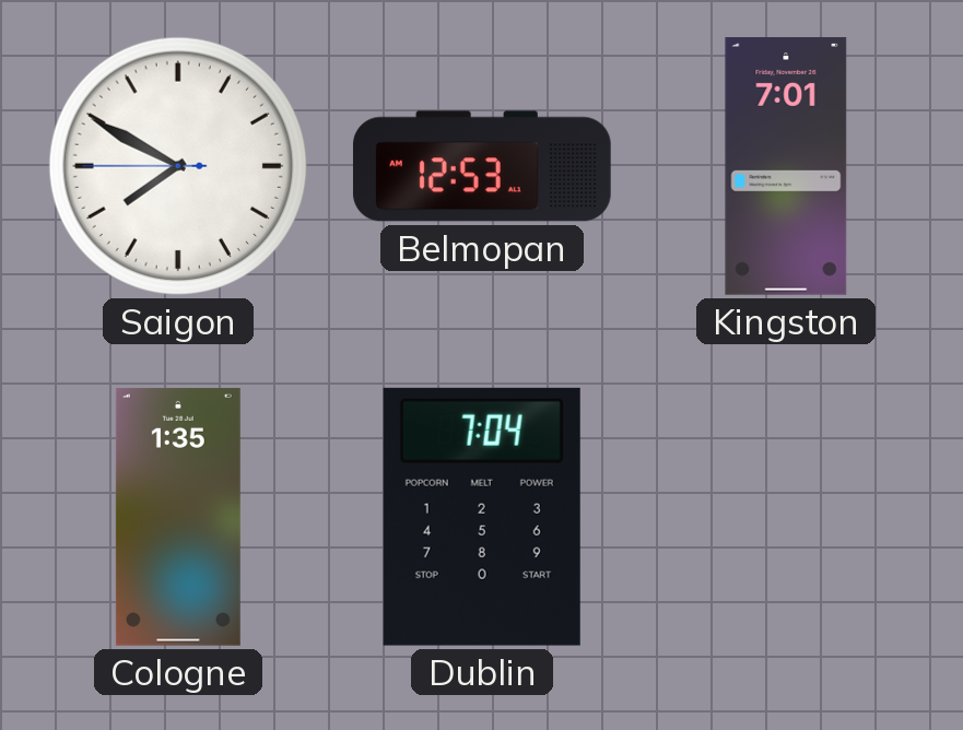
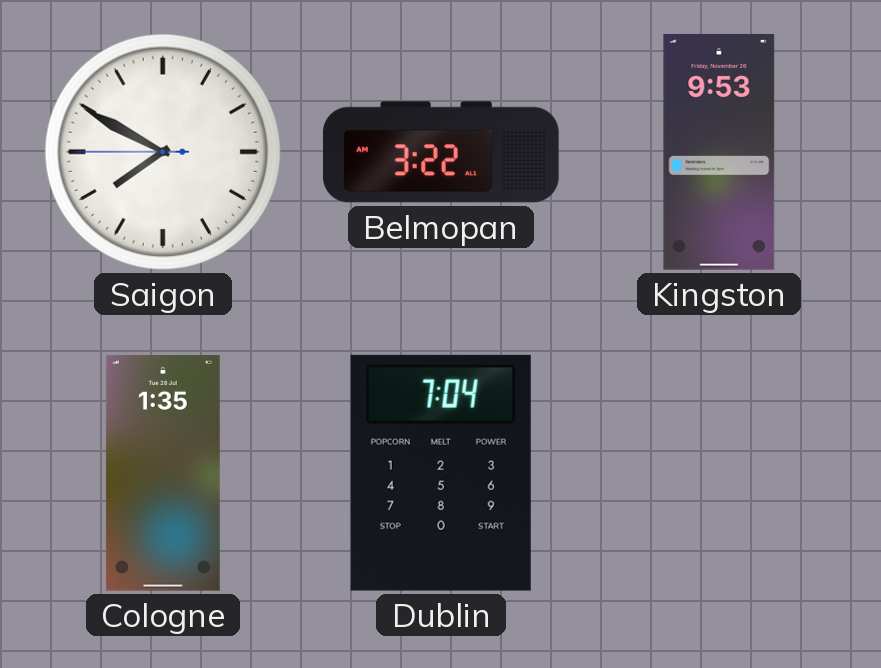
Belmopan: 12:53 -> 3:22 (441, 152)
Kingston: 7:01 -> 9:53 (719, 152)
